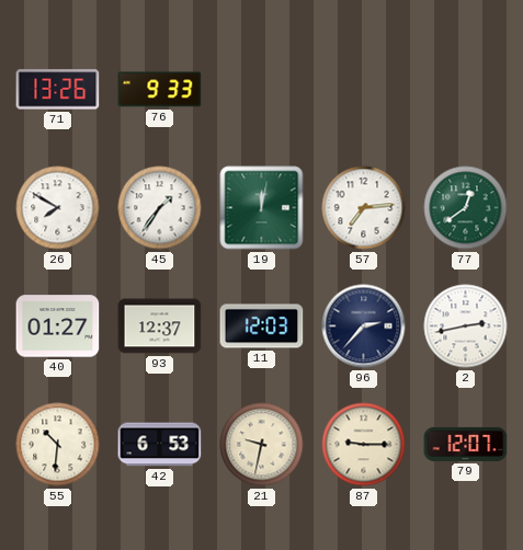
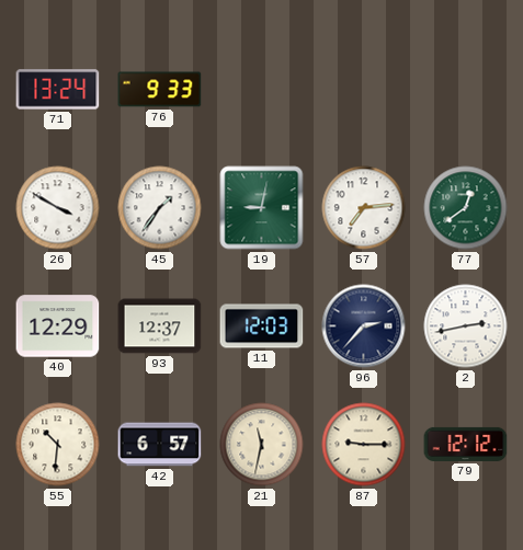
71: 13:26 -> 13:24 (58, 90)
26: 7:50 -> 3:50 (58, 208)
19: 12:02 -> 9:02 (262, 208)
40: 01:27 -> 12:29 (58, 326)
42: 6:53 -> 6:57 (160, 445)
21: 9:32 -> 11:32 (262, 445)
79: 12:07 -> 12:12 (466, 444)
